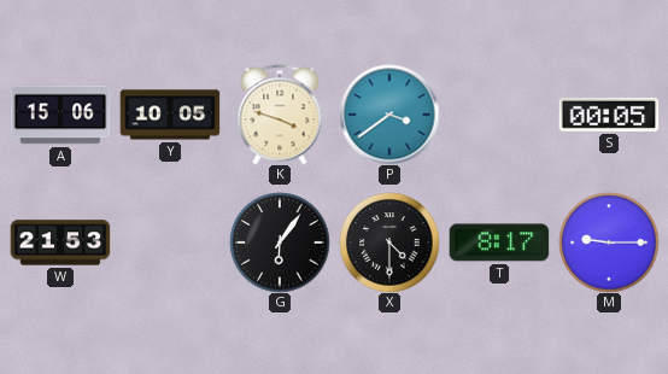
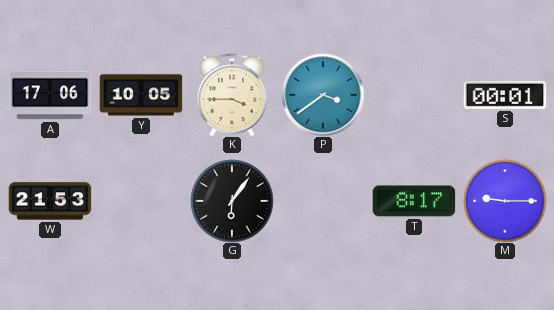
A: 15:06 -> 17:06 (50, 95)
K: 3:48 -> 3:45 (232, 95)
S: 00:05 -> 00:01 (505, 95)
X: 4:30 -> none (389, 242)
